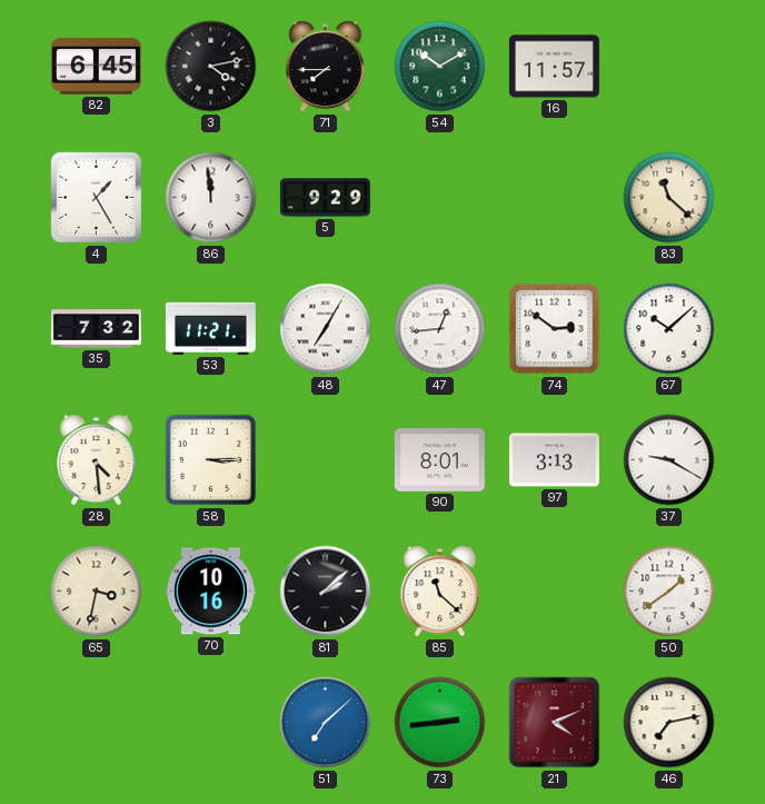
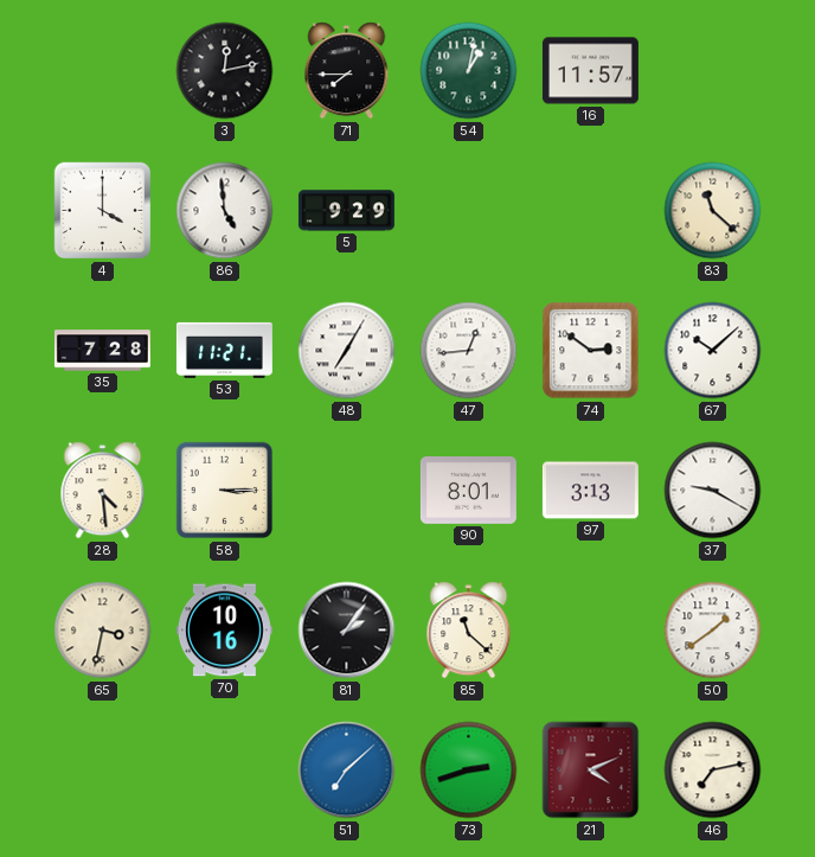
82: 6:45 -> none (96, 67)
3: 4:13 -> 12:13 (225, 71)
54: 10:10 -> 1:02 (469, 71)
4: 1:25 -> 4:00 (103, 211)
86: 11:59 -> 4:59 (225, 211)
35: 7:32 -> 7:28 (102, 351)
81: 2:08 -> 2:06 (347, 631)
73: 2:44 -> 2:42 (469, 770)
